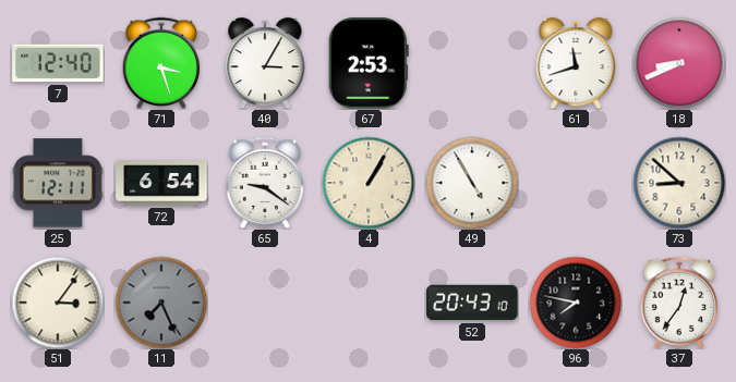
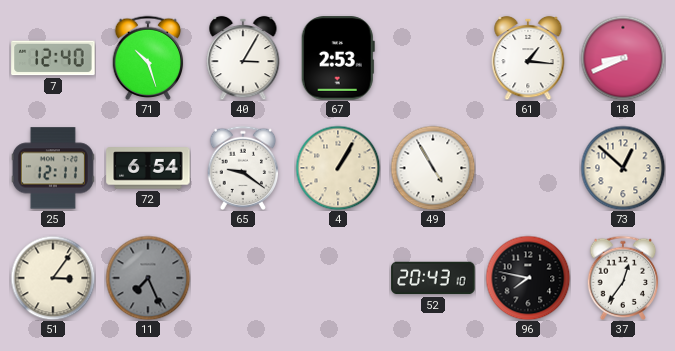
71: 3:27 -> 10:27 (148, 57)
61: 11:42 -> 1:16 (528, 58)
73: 8:52 -> 12:52 (623, 168)
